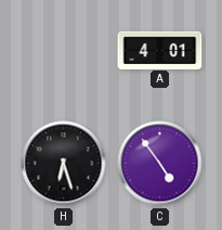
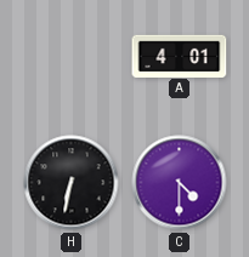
H: 6:27 -> 6:32 (72, 183)
C: 4:54 -> 4:30 (180, 183)
